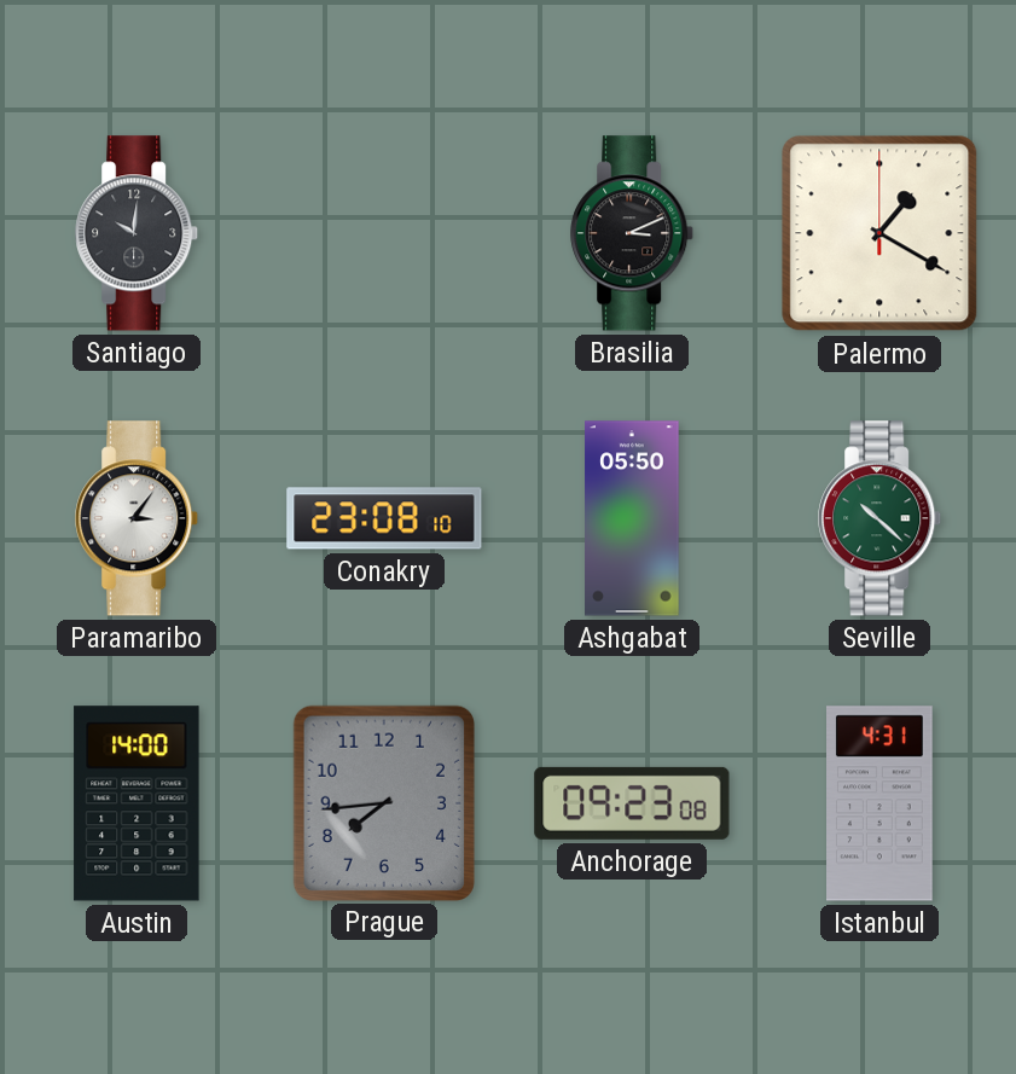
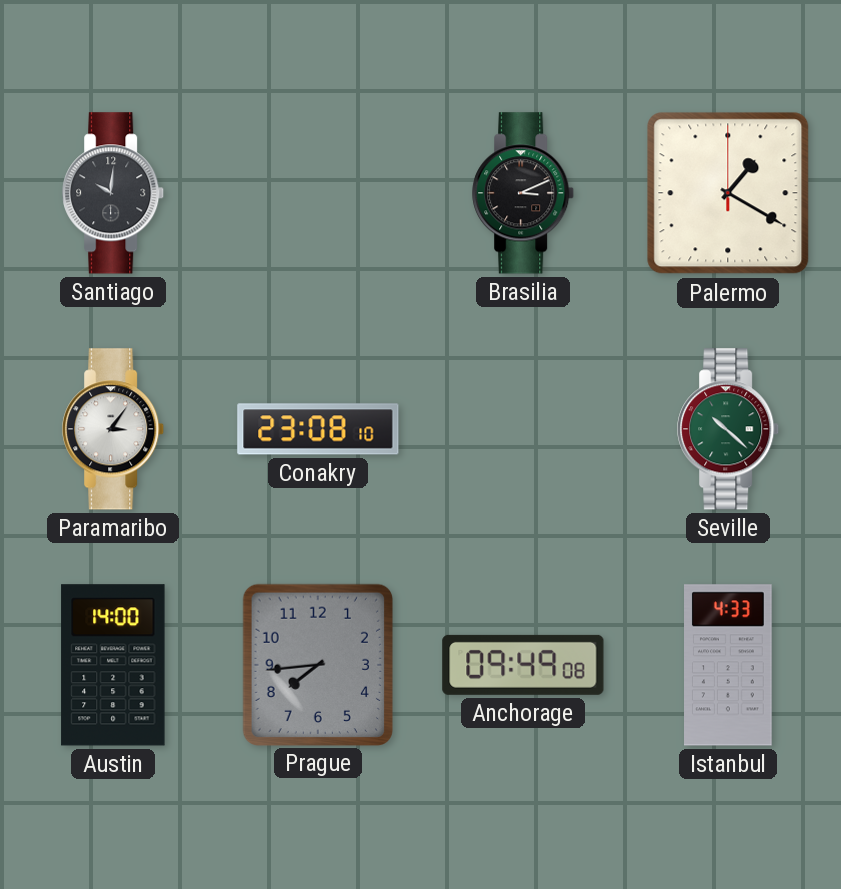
Ashgabat: 05:50 -> none (632, 518)
Anchorage: 09:23 -> 09:49 (523, 665)
Istanbul: 4:31 -> 4:33 (729, 665)
